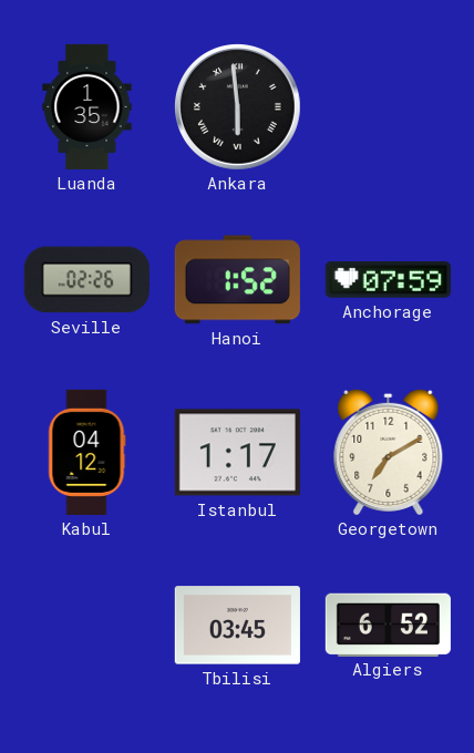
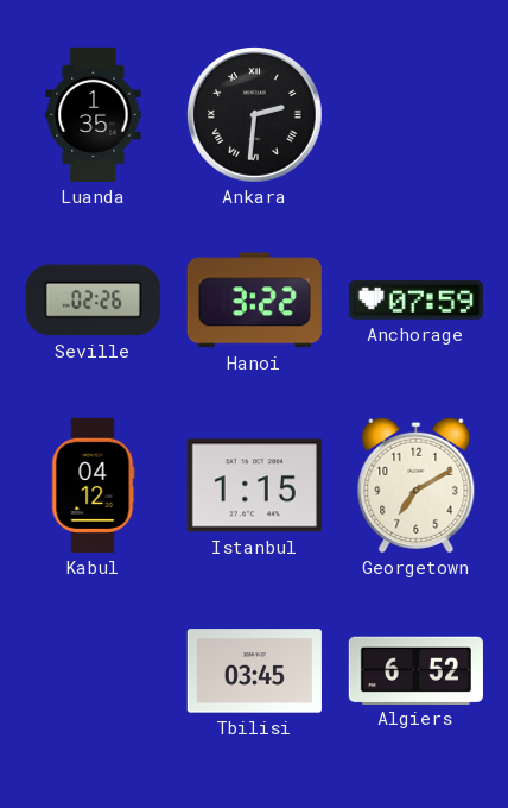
Ankara: 5:59 -> 2:31 (255, 115)
Hanoi: 1:52 -> 3:22 (254, 301)
Istanbul: 1:17 -> 1:15 (254, 486)
